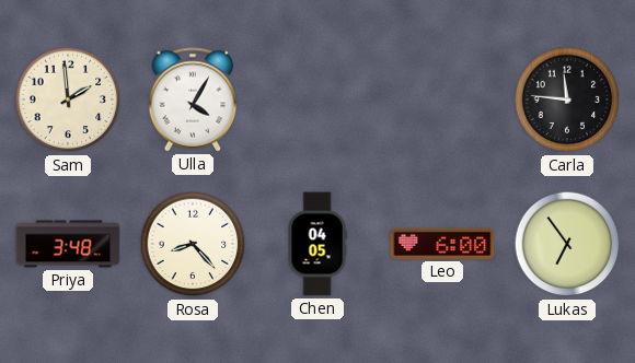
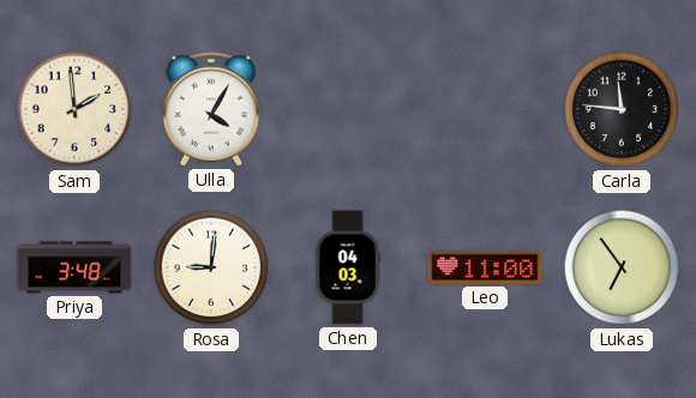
Rosa: 8:23 -> 9:01 (211, 267)
Chen: 04:05 -> 04:03 (348, 267)
Leo: 6:00 -> 11:00 (485, 267)
